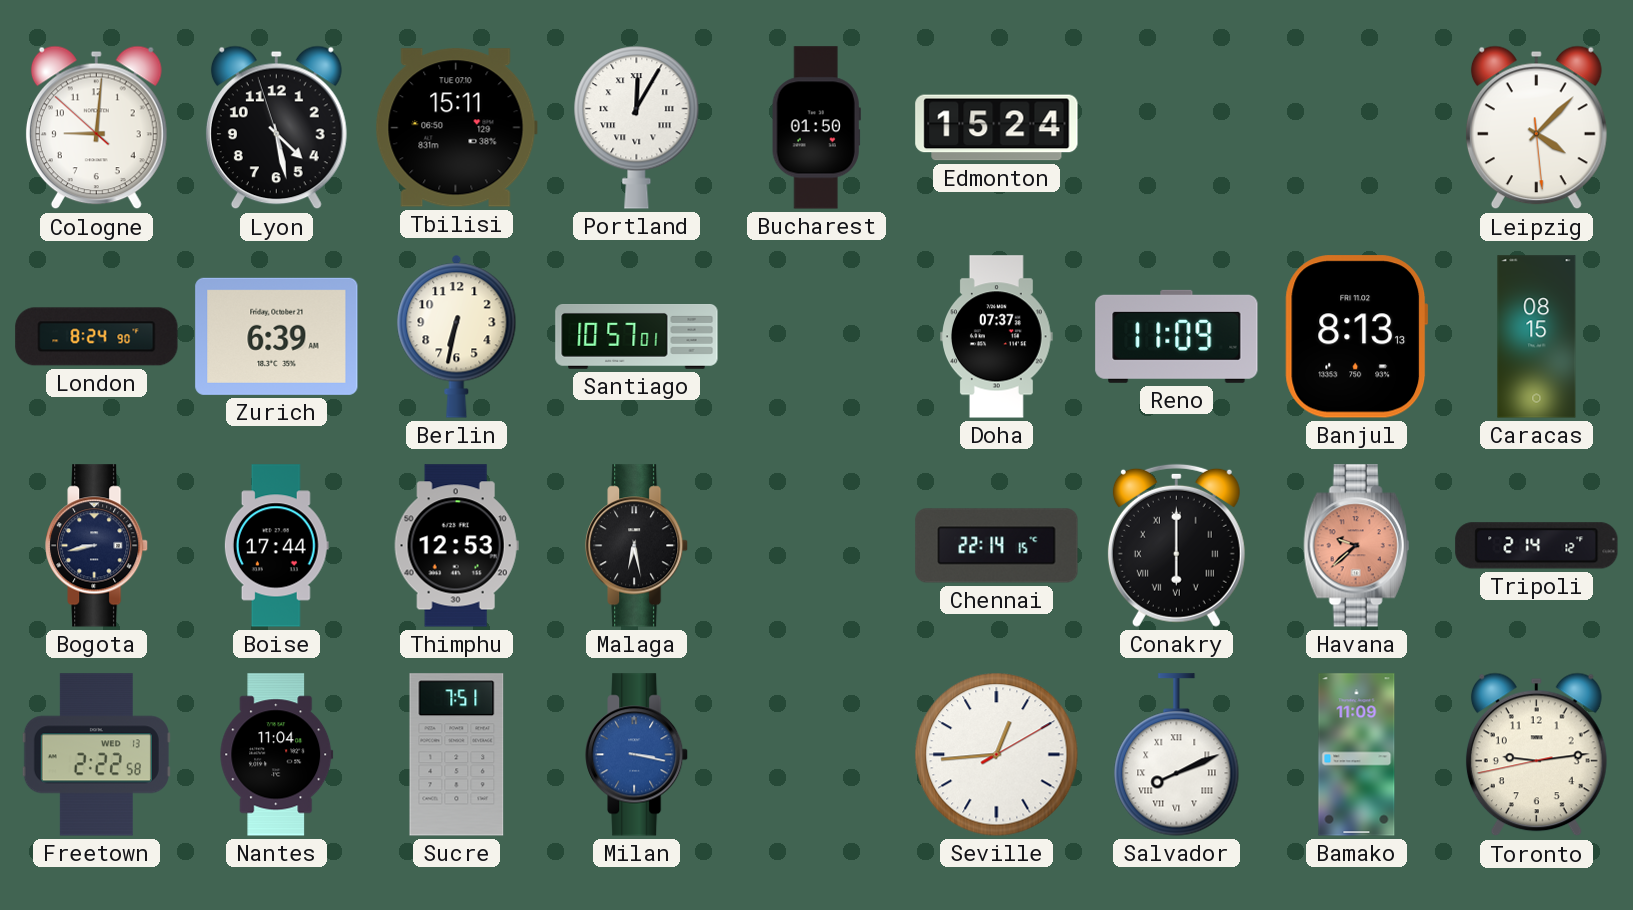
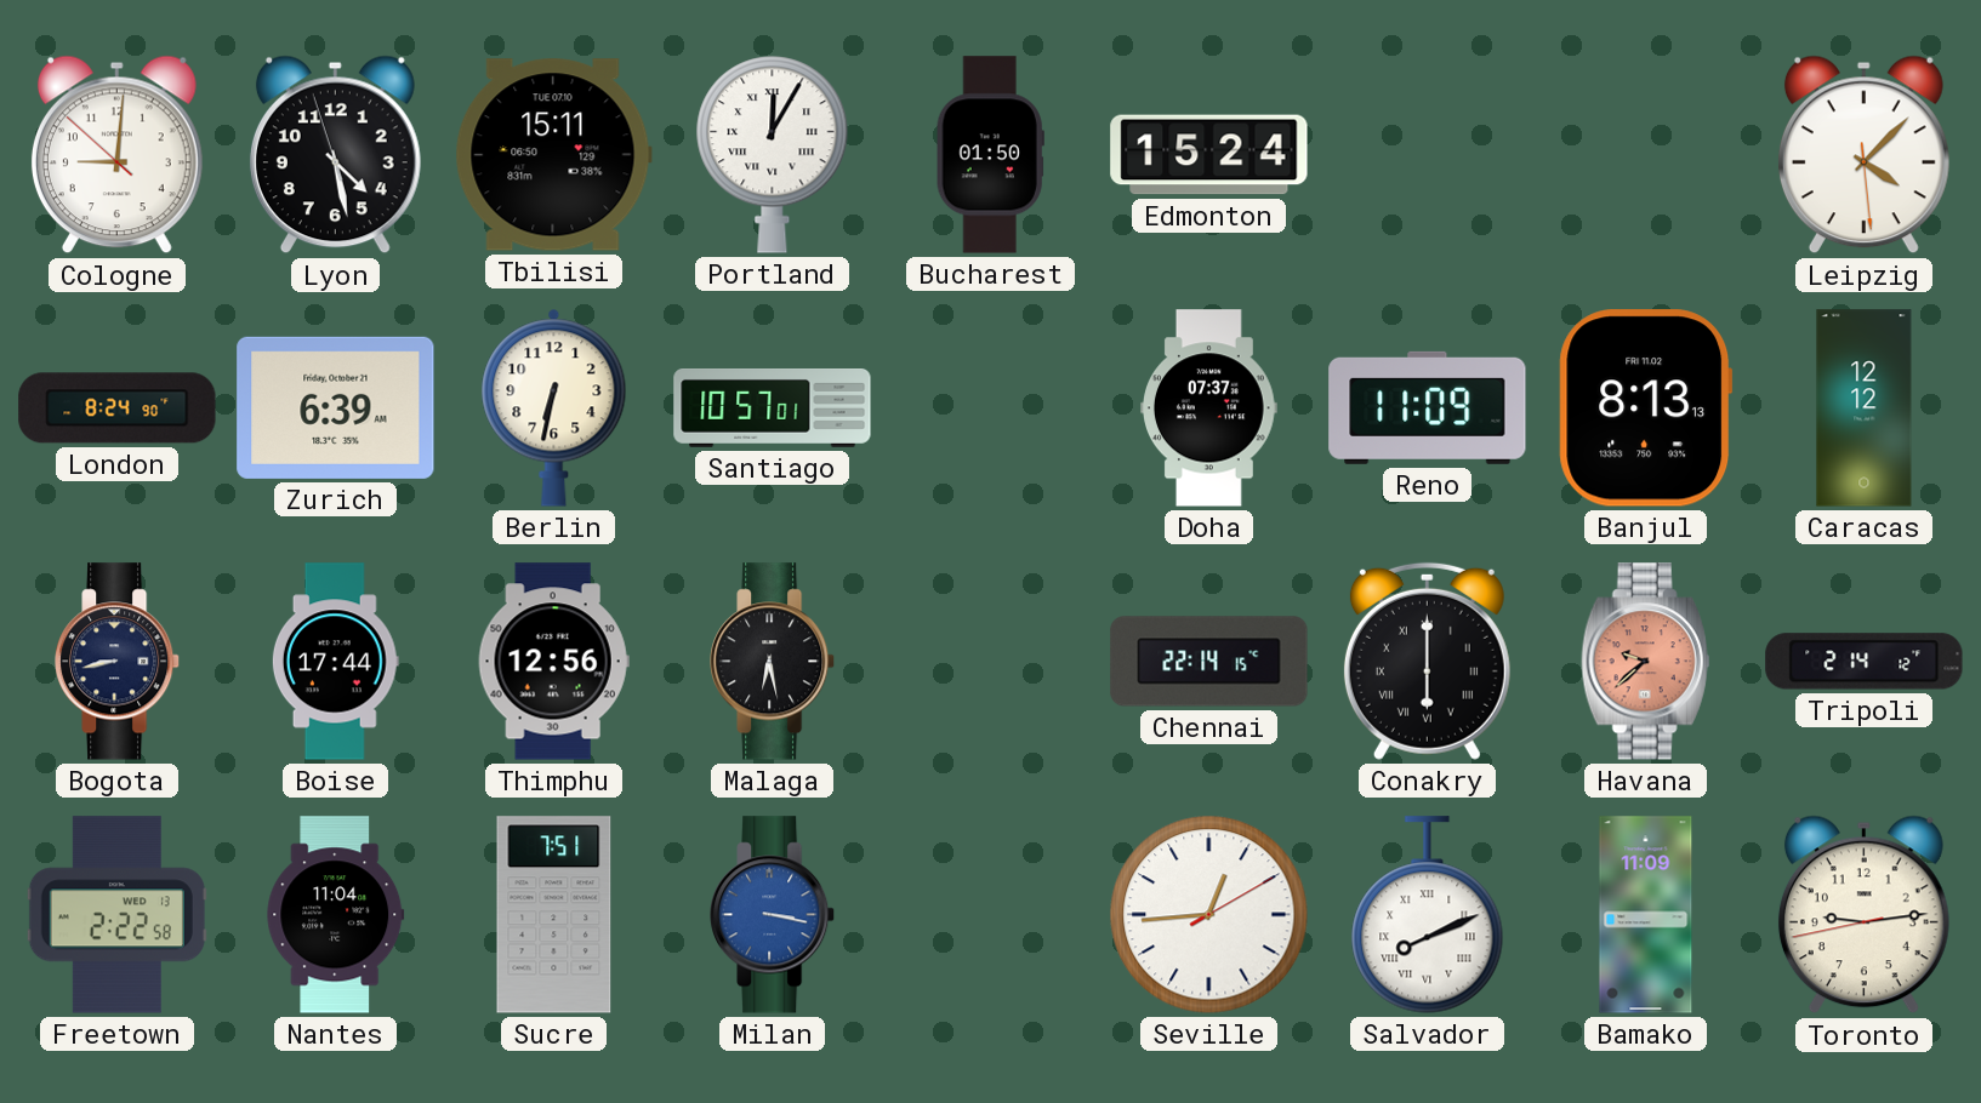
Caracas: 08:15 -> 12:12 (1865, 408)
Thimphu: 12:53 -> 12:56 (553, 662)
